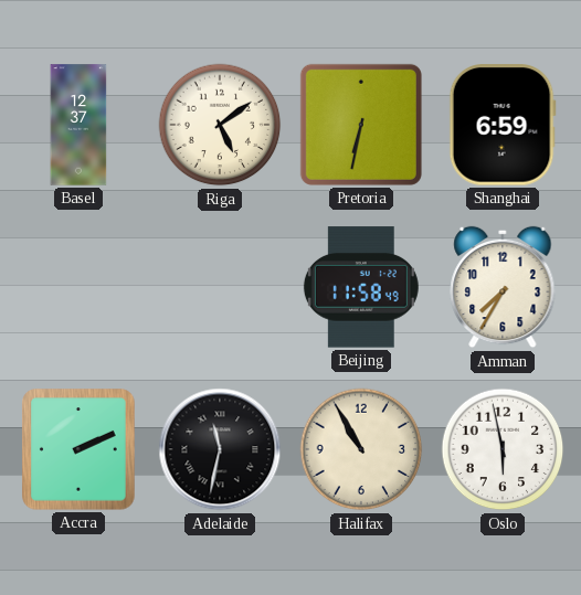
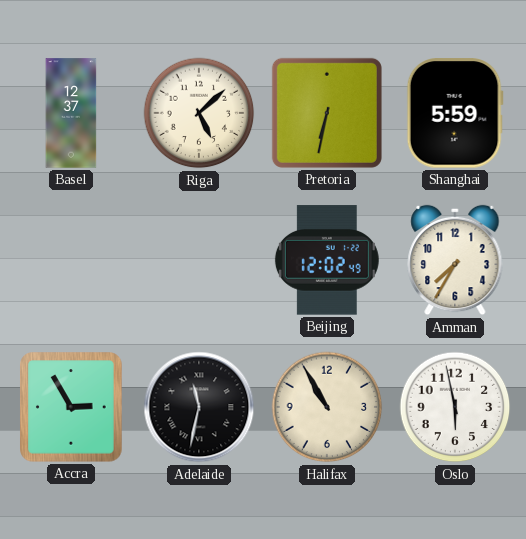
Riga: 5:09 -> 5:08 (199, 113)
Shanghai: 6:59 -> 5:59 (455, 113)
Beijing: 11:58 -> 12:02 (327, 260)
Accra: 2:11 -> 2:55 (71, 407)
